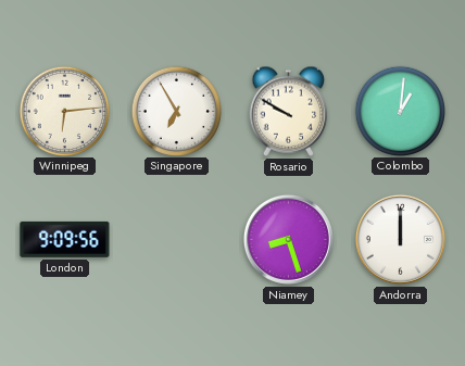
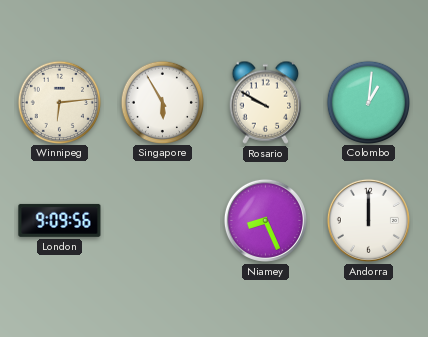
Singapore: 6:55 -> 5:55 (162, 102)
Niamey: 8:27 -> 8:26 (265, 220)
